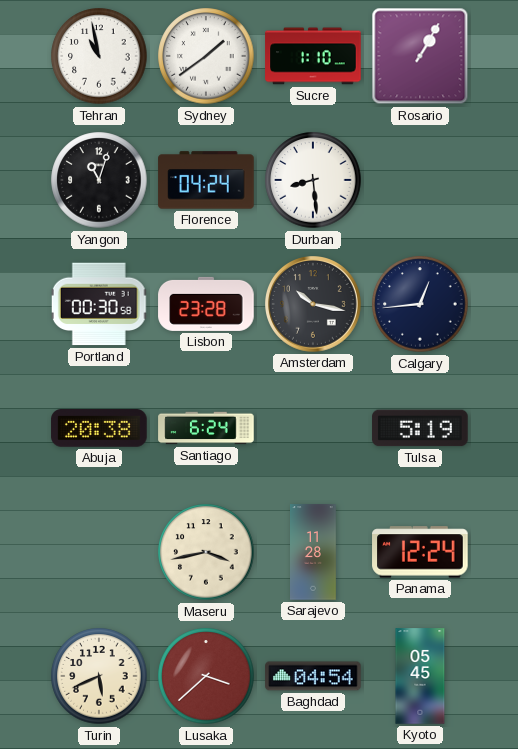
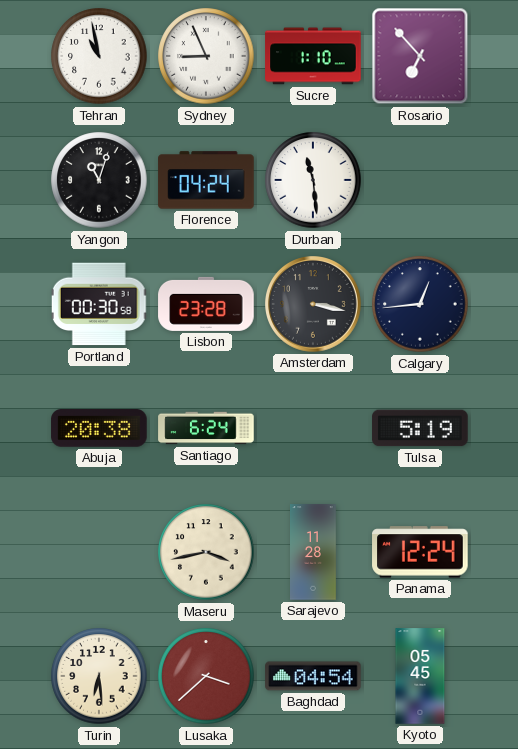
Sydney: 1:39 -> 8:56 (206, 56)
Rosario: 1:05 -> 6:53 (420, 56)
Durban: 8:29 -> 11:29 (313, 180)
Amsterdam: 10:17 -> 3:17 (314, 305)
Turin: 5:41 -> 6:29 (99, 676)
